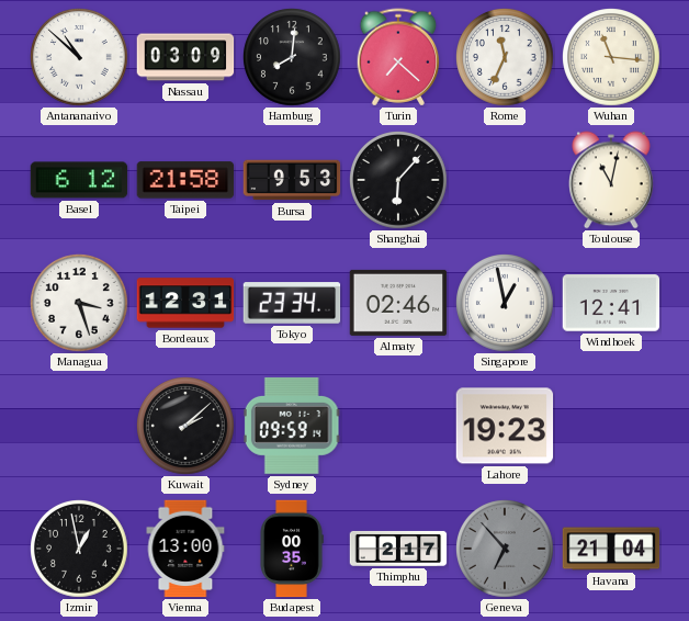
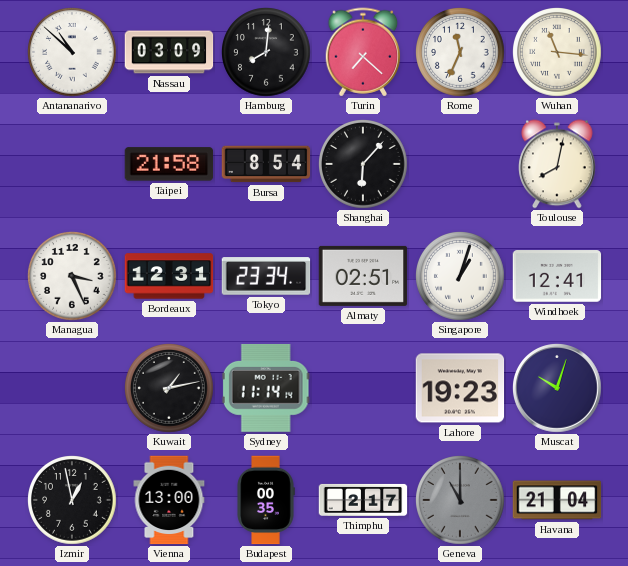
Basel: 6:12 -> none (79, 180)
Bursa: 9:53 -> 8:54 (266, 164)
Toulouse: 11:02 -> 8:02 (558, 164)
Managua: 3:27 -> 3:26 (73, 277)
Almaty: 02:46 -> 02:51 (363, 276)
Singapore: 12:58 -> 1:03 (461, 277)
Kuwait: 2:08 -> 1:13 (170, 389)
Sydney: 09:59 -> 11:14 (266, 388)
Muscat: none -> 10:03 (558, 389)
Geneva: 6:53 -> 11:00 (461, 501)
